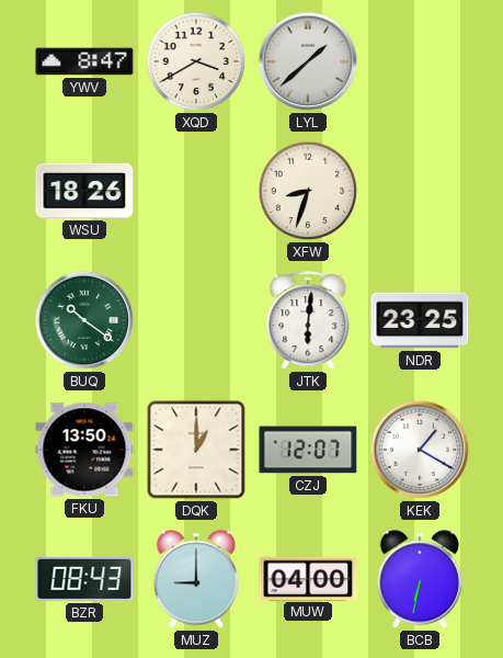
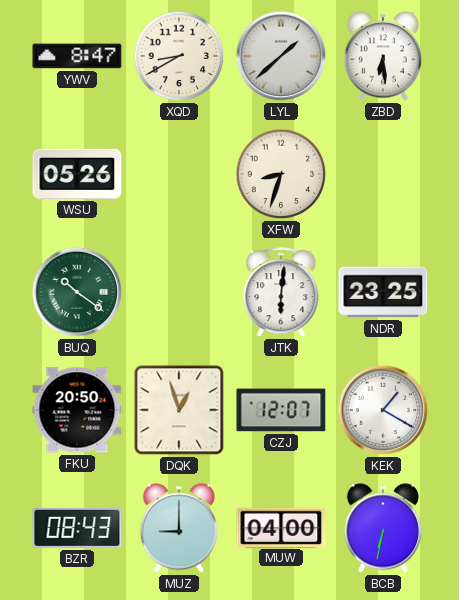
XQD: 3:40 -> 8:40 (179, 56)
ZBD: none -> 6:29 (382, 56)
WSU: 18:26 -> 05:26 (77, 174)
FKU: 13:50 -> 20:50 (77, 410)
DQK: 1:00 -> 12:57 (179, 410)
